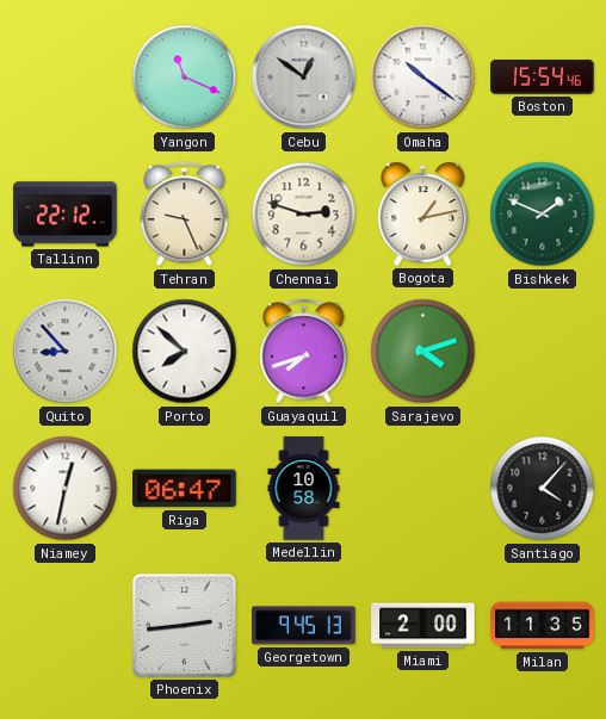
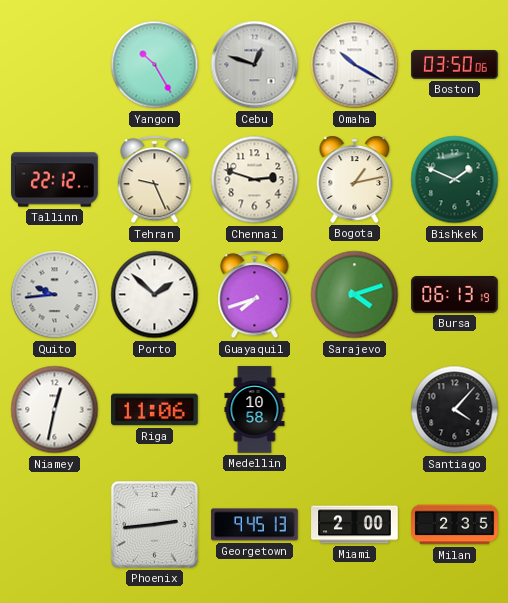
Yangon: 11:19 -> 10:25 (155, 65)
Cebu: 12:51 -> 12:48 (255, 65)
Omaha: 10:21 -> 10:20 (355, 65)
Boston: 15:54 -> 03:50 (455, 65)
Quito: 8:53 -> 9:44 (55, 295)
Porto: 7:52 -> 1:52 (155, 295)
Bursa: none -> 06:13 (455, 295)
Riga: 06:47 -> 11:06 (155, 410)
Milan: 11:35 -> 2:35 (455, 525)
